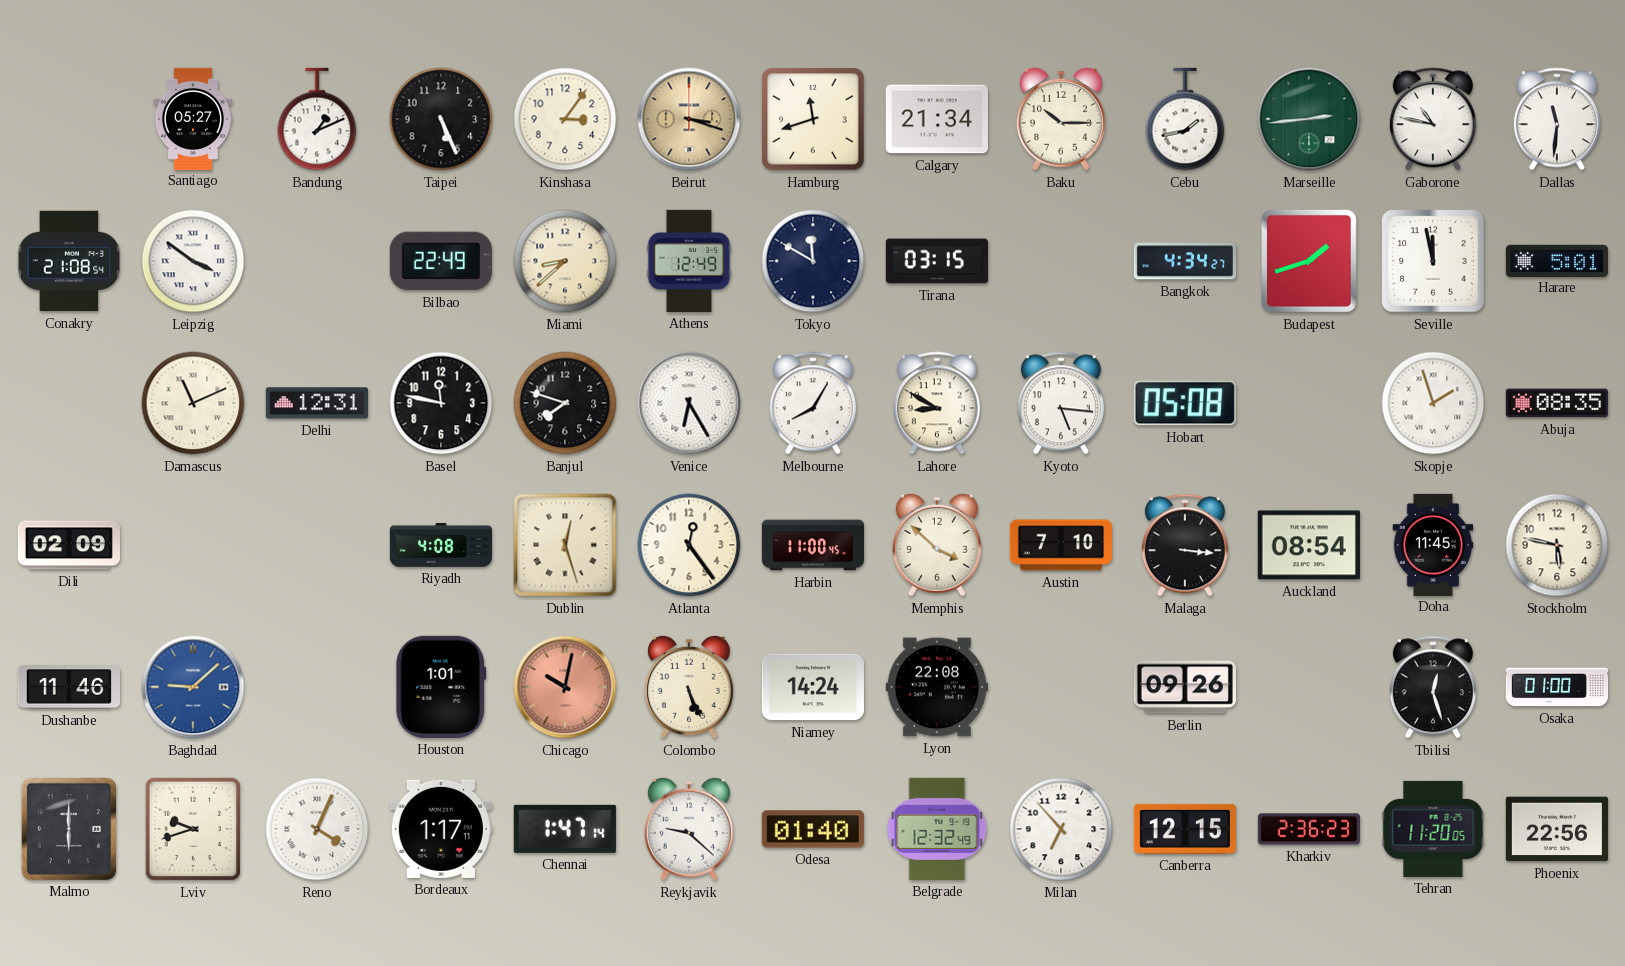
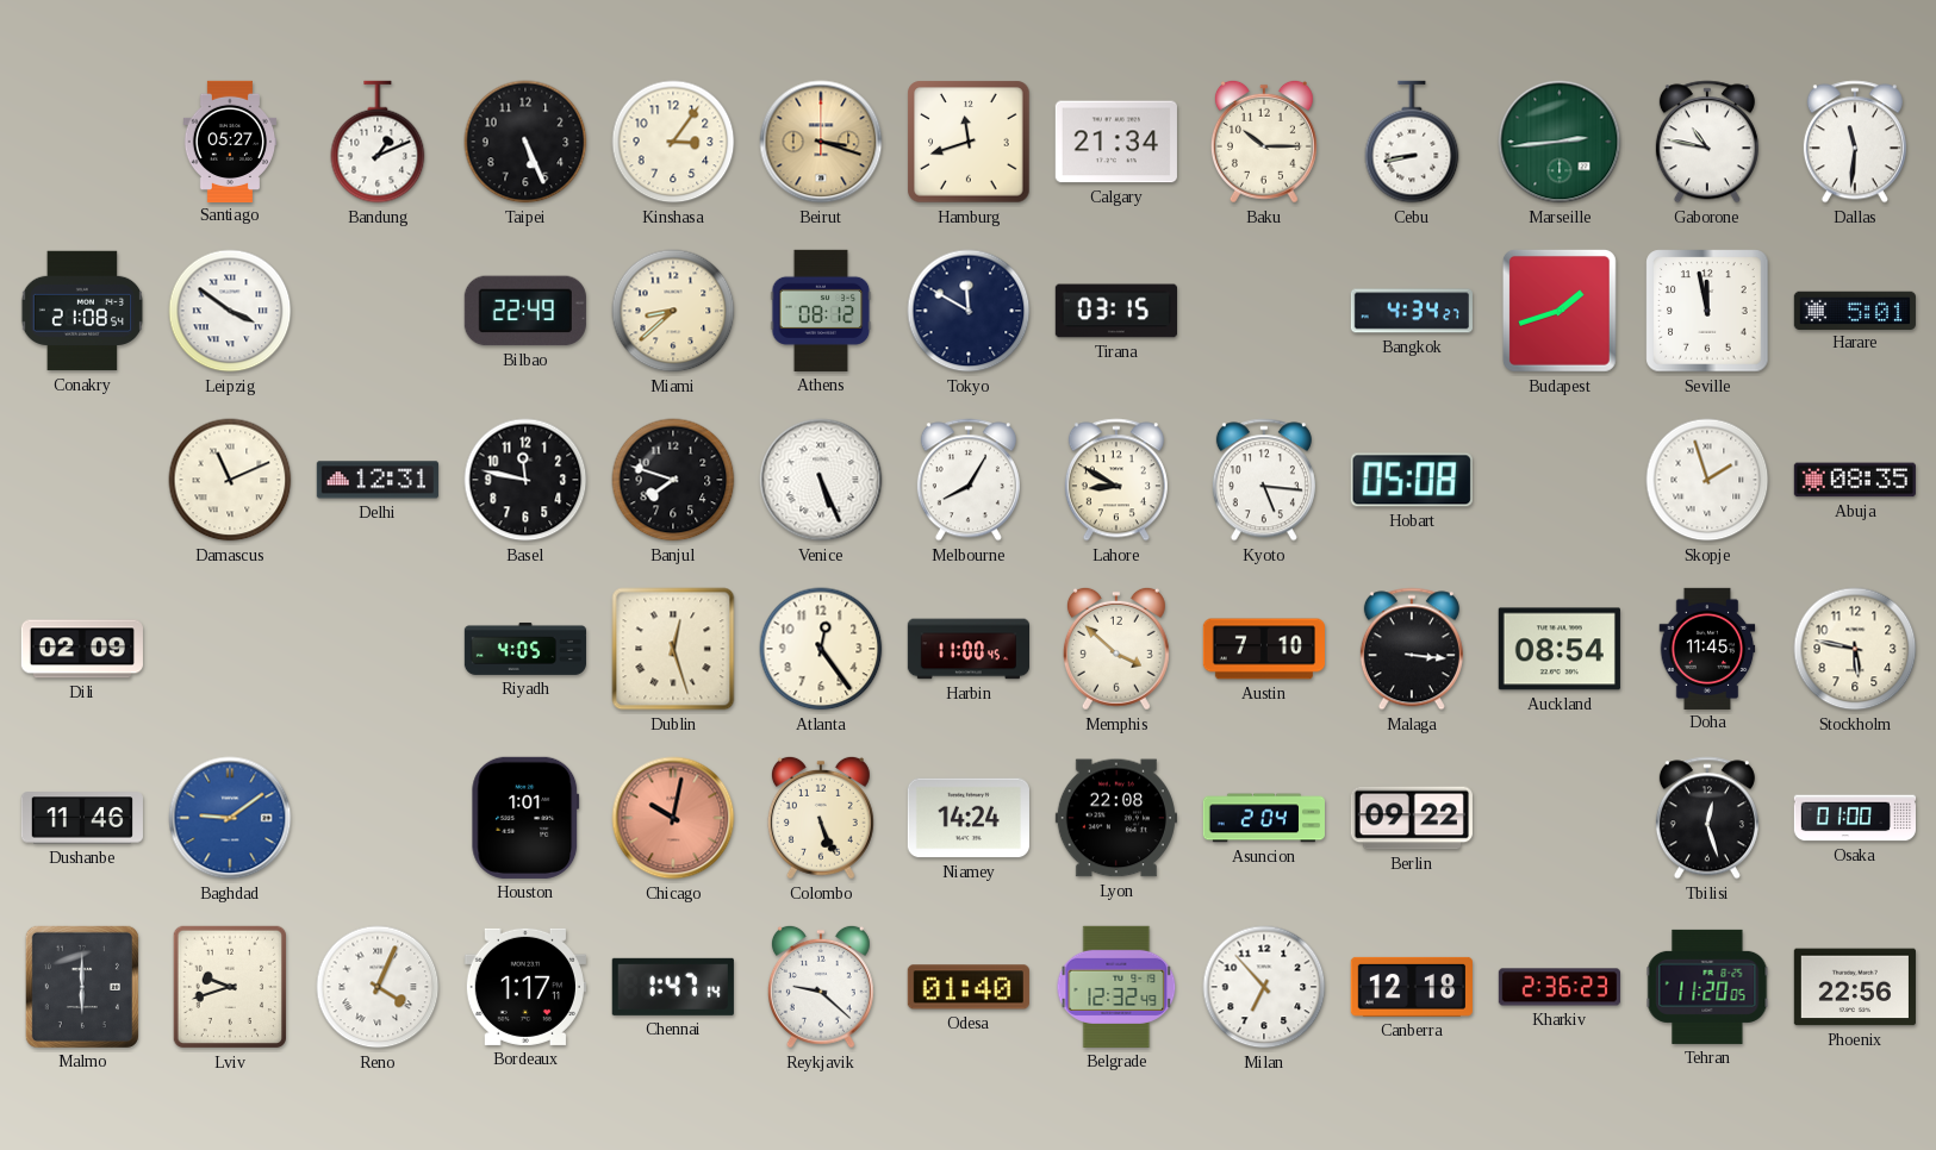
Cebu: 1:43 -> 8:43 (1412, 142)
Athens: 12:49 -> 08:12 (821, 311)
Venice: 6:25 -> 5:26 (821, 480)
Riyadh: 4:08 -> 4:05 (524, 649)
Baghdad: 9:08 -> 9:09 (230, 818)
Asuncion: none -> 2:04 (1264, 818)
Berlin: 09:26 -> 09:22 (1412, 818)
Canberra: 12:15 -> 12:18 (1412, 987)
